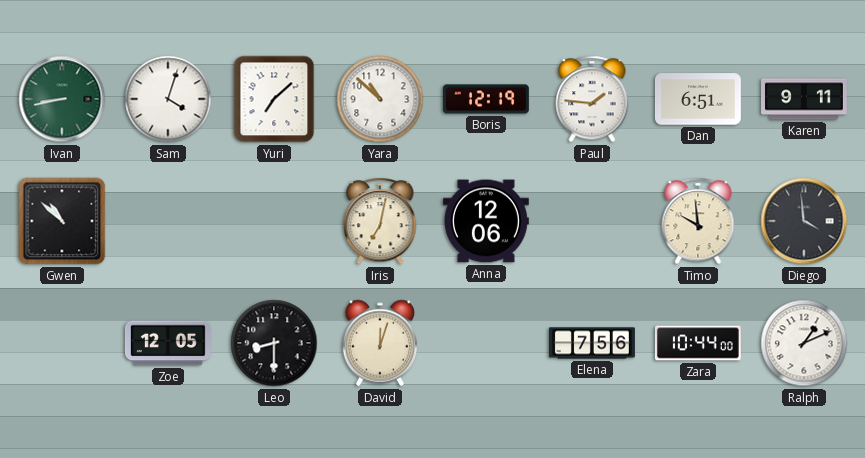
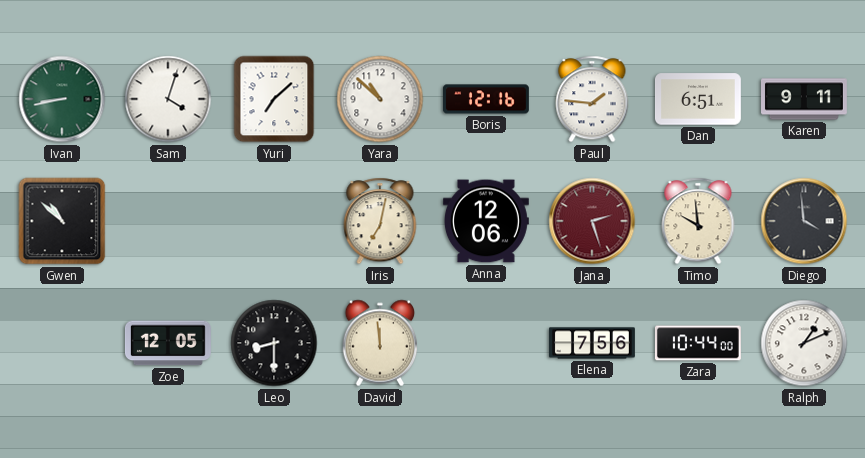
Boris: 12:19 -> 12:16 (486, 99)
Jana: none -> 2:27 (592, 221)
David: 12:03 -> 11:59 (380, 343)
